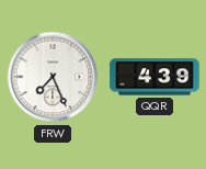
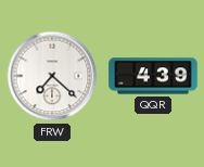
FRW: 7:26 -> 7:22 (52, 76)
